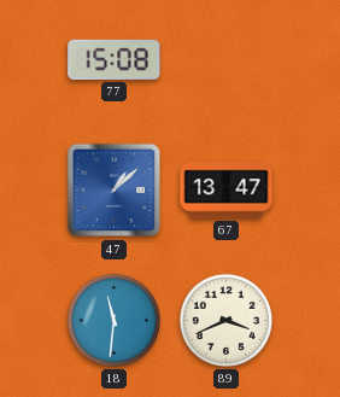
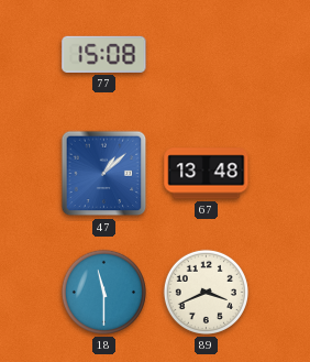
67: 13:47 -> 13:48 (207, 174)
18: 11:31 -> 11:30 (103, 292)
